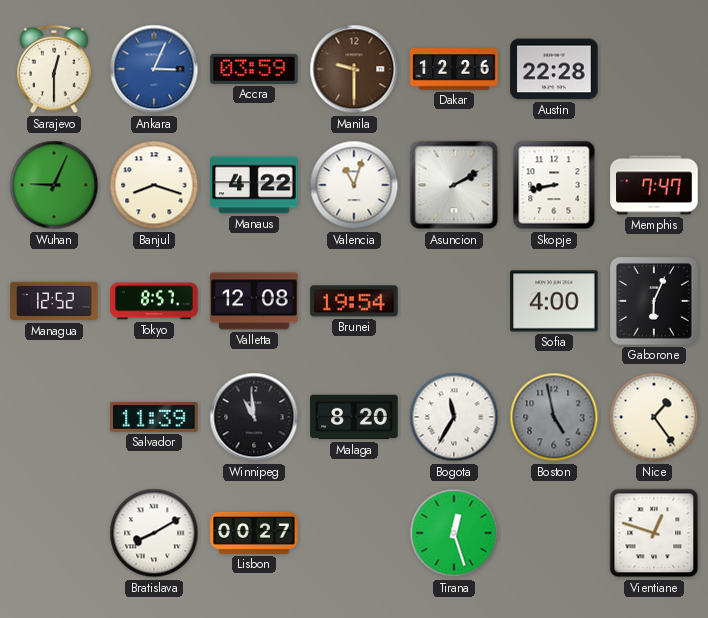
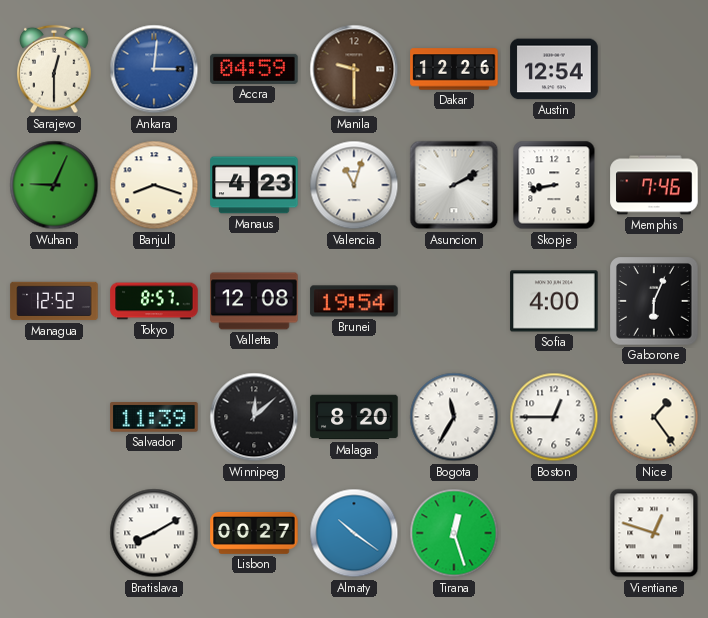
Ankara: 3:04 -> 3:01 (154, 69)
Accra: 03:59 -> 04:59 (254, 69)
Austin: 22:28 -> 12:54 (554, 69)
Manaus: 4:22 -> 4:23 (254, 185)
Memphis: 7:47 -> 7:46 (654, 185)
Winnipeg: 10:59 -> 12:08 (254, 417)
Boston: 4:58 -> 12:45 (554, 417)
Boston dial: grey -> white (554, 417)
Almaty: none -> 10:21 (354, 533)
